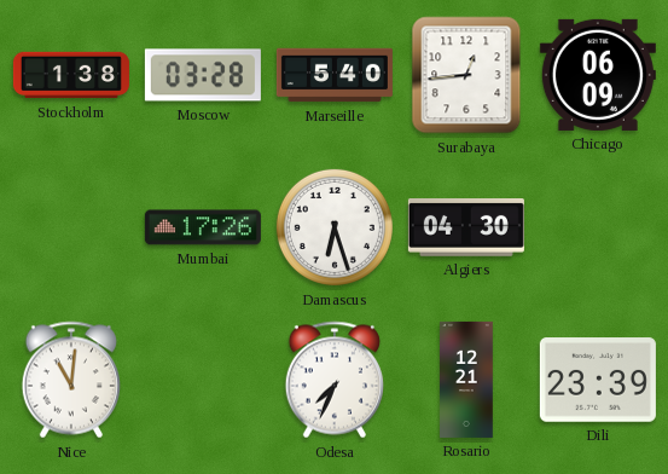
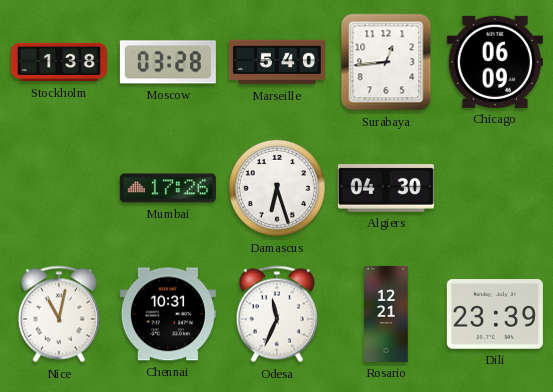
Nice: 11:01 -> 11:02 (58, 314)
Chennai: none -> 10:31 (168, 314)
Odesa: 7:34 -> 11:34 (276, 314)
